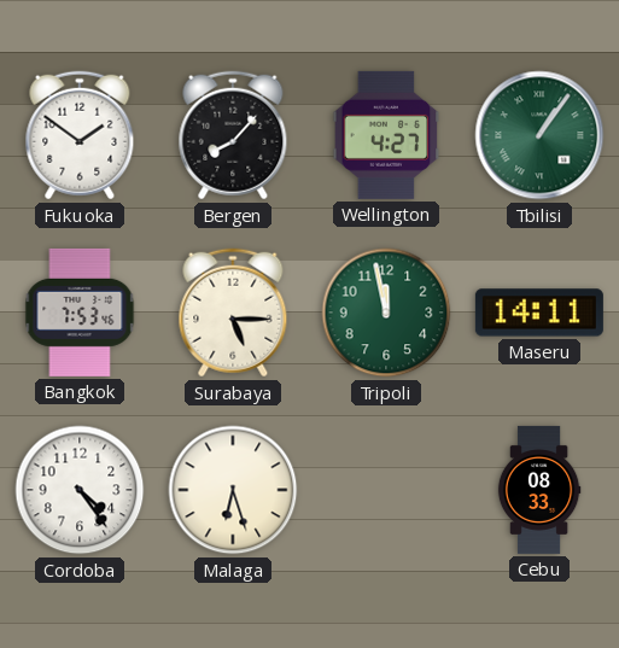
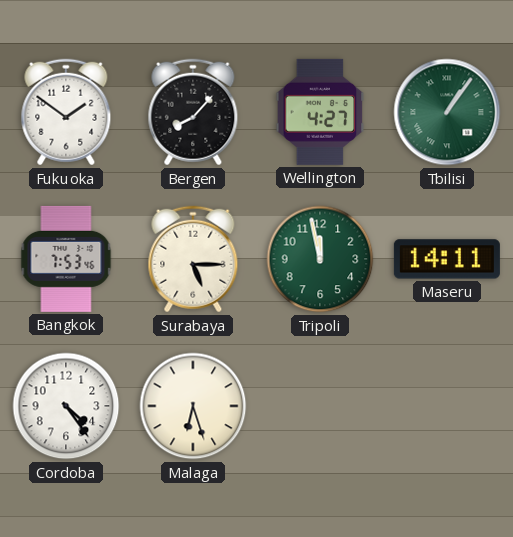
Cebu: 08:33 -> none (539, 490)
